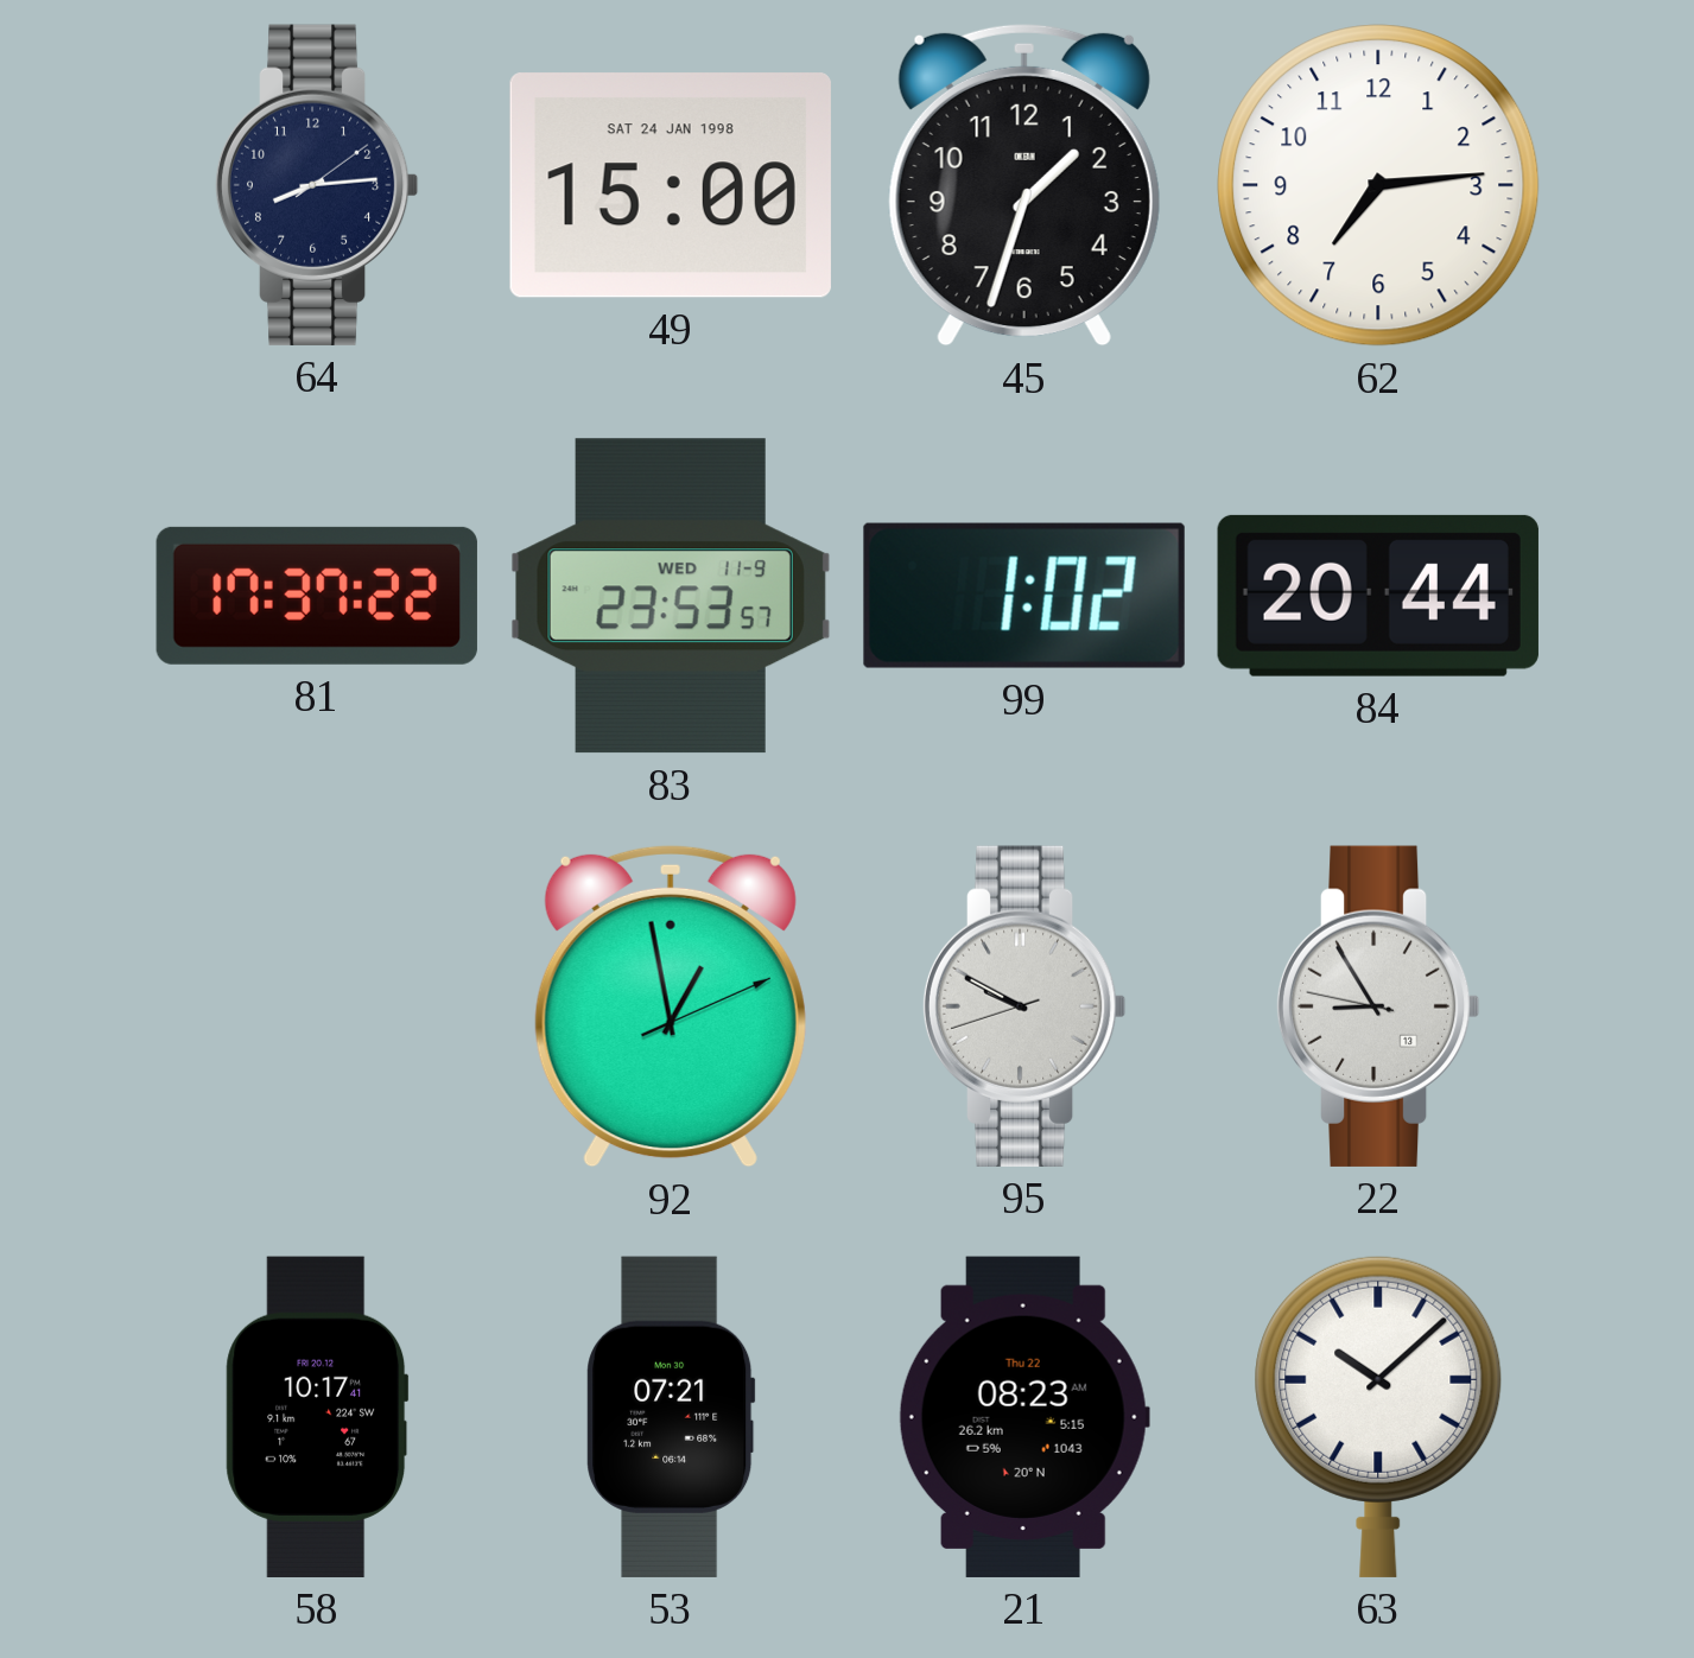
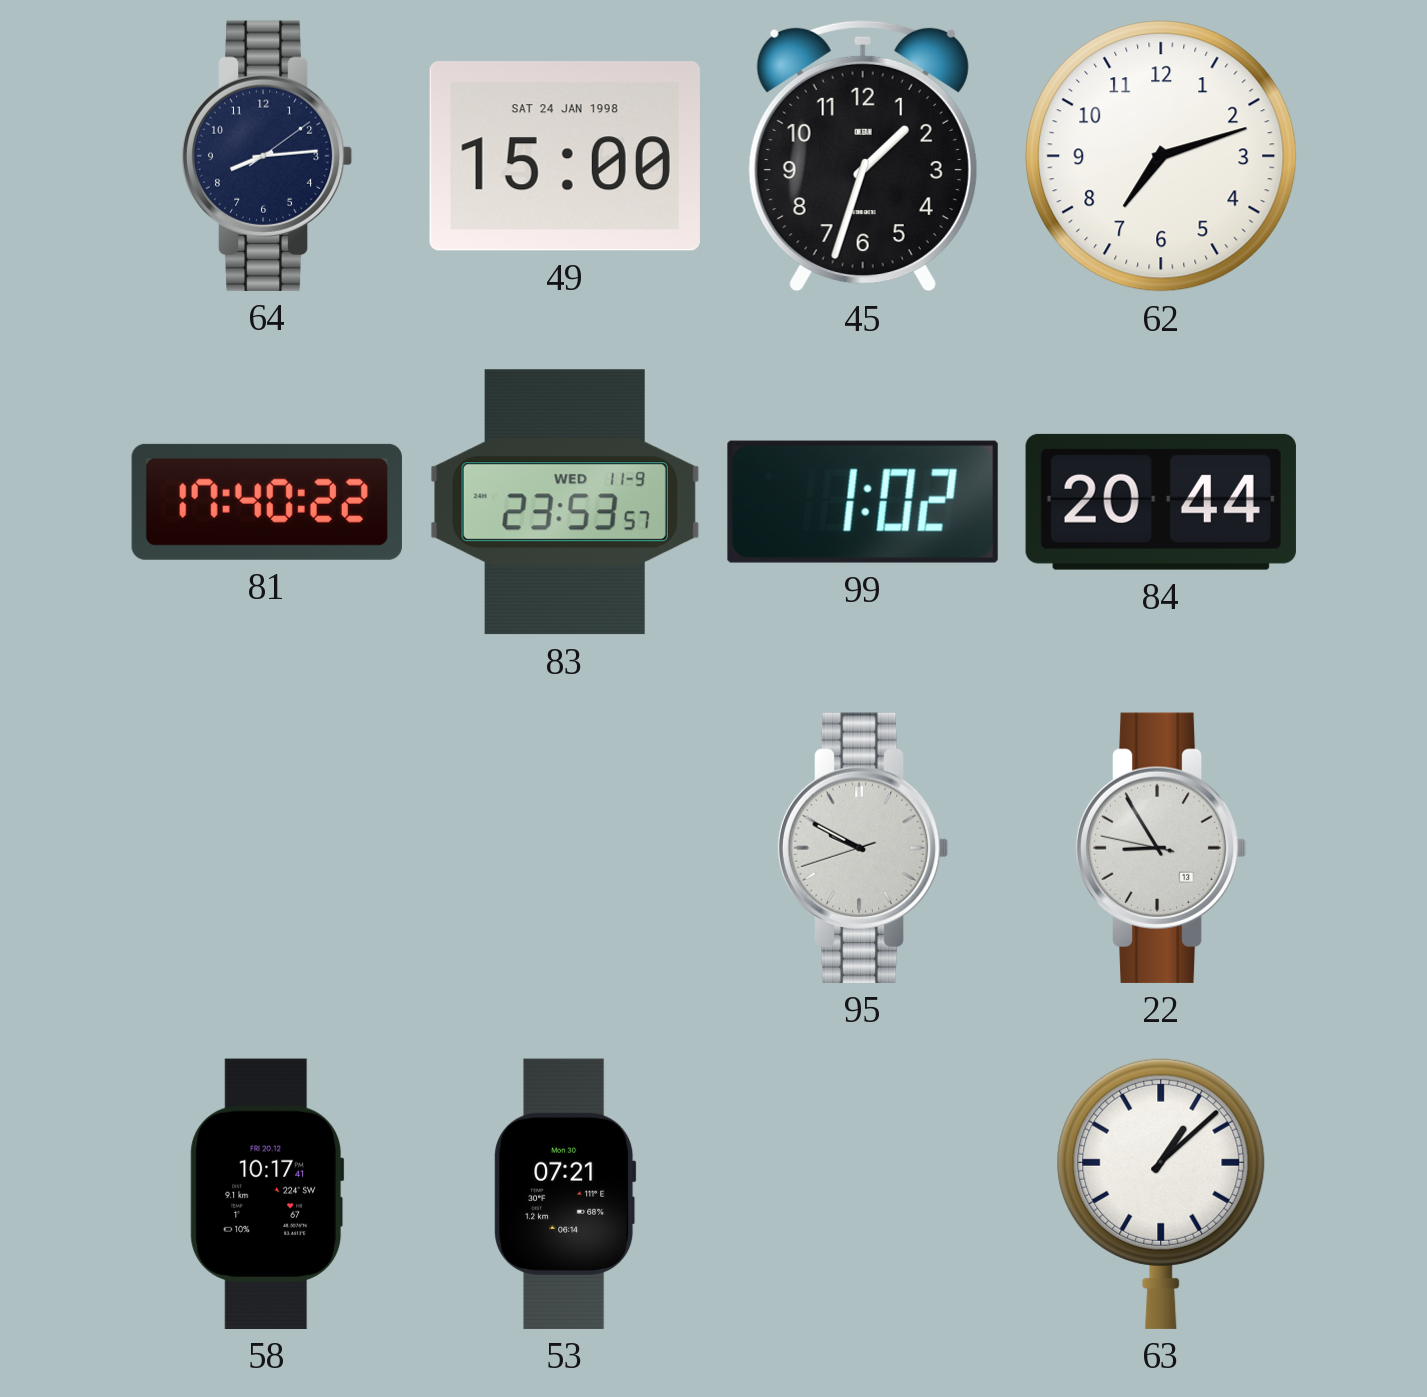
62: 7:14 -> 7:12 (1161, 156)
81: 17:37 -> 17:40 (267, 502)
92: 12:58 -> none (671, 1006)
21: 08:23 -> none (1024, 1417)
63: 10:08 -> 1:08 (1161, 1193)
